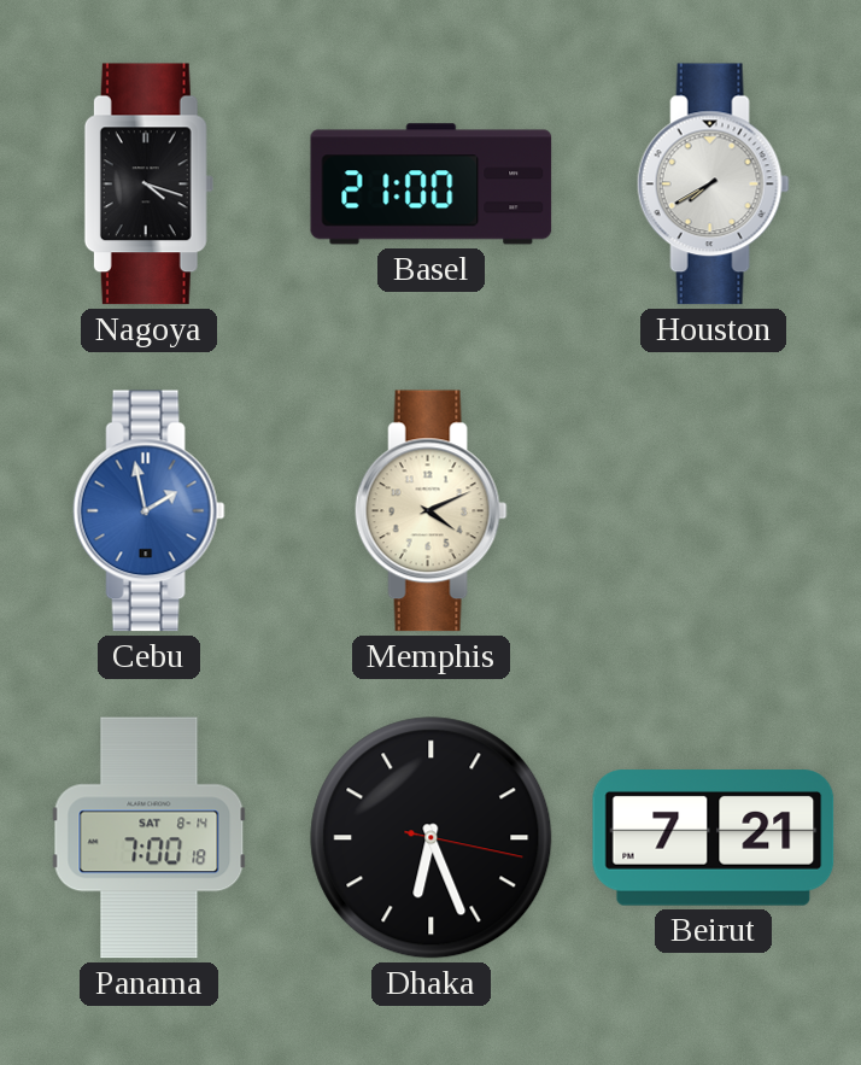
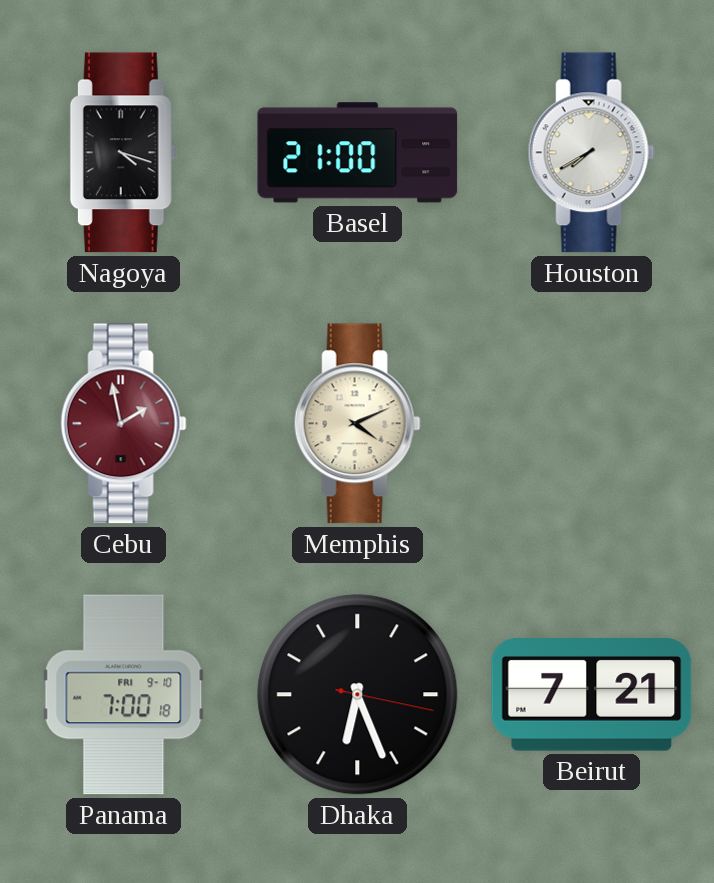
Cebu dial: blue -> burgundy (123, 424)
Panama date: SAT 8-14 -> FRI 9-10 (124, 695)
